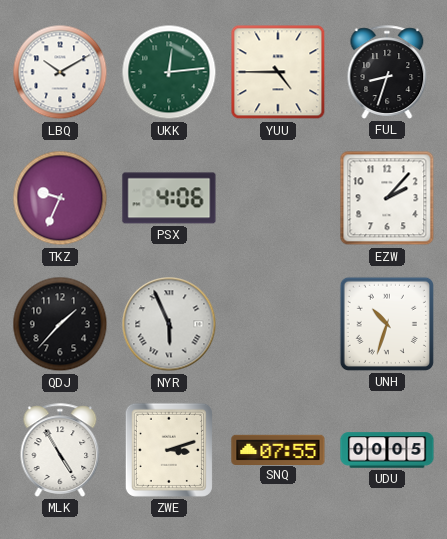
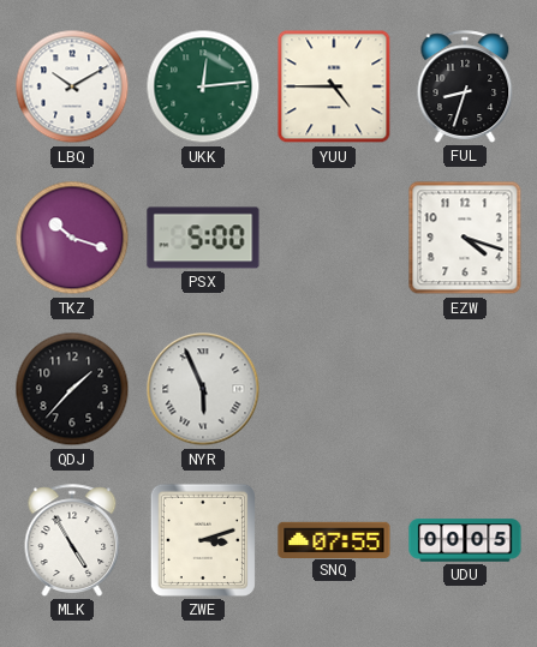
TKZ: 9:34 -> 10:18 (72, 238)
PSX: 4:06 -> 5:00 (203, 238)
EZW: 2:07 -> 4:18 (465, 238)
UNH: 10:33 -> none (387, 324)
